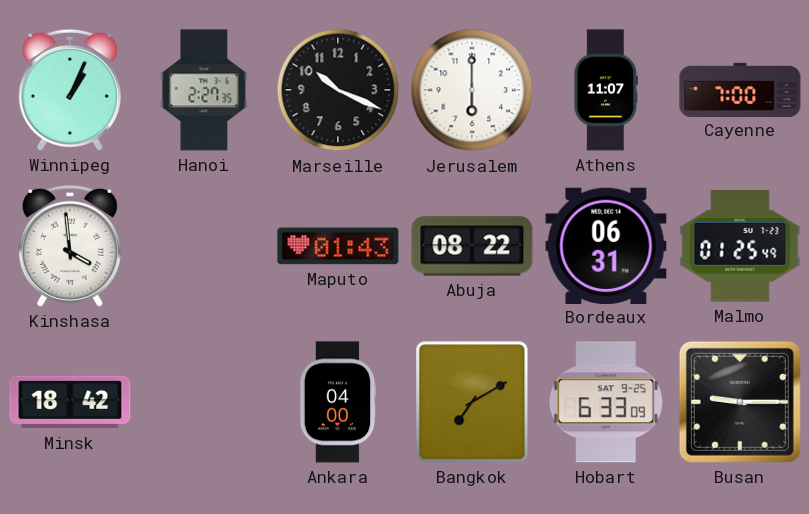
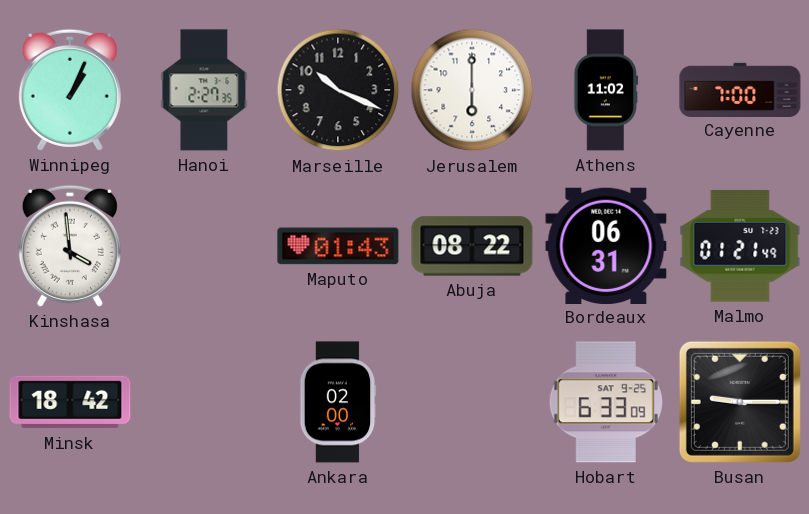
Athens: 11:07 -> 11:02 (606, 90)
Malmo: 01:25 -> 01:21 (740, 247)
Ankara: 04:00 -> 02:00 (338, 402)
Bangkok: 7:10 -> none (472, 402)
